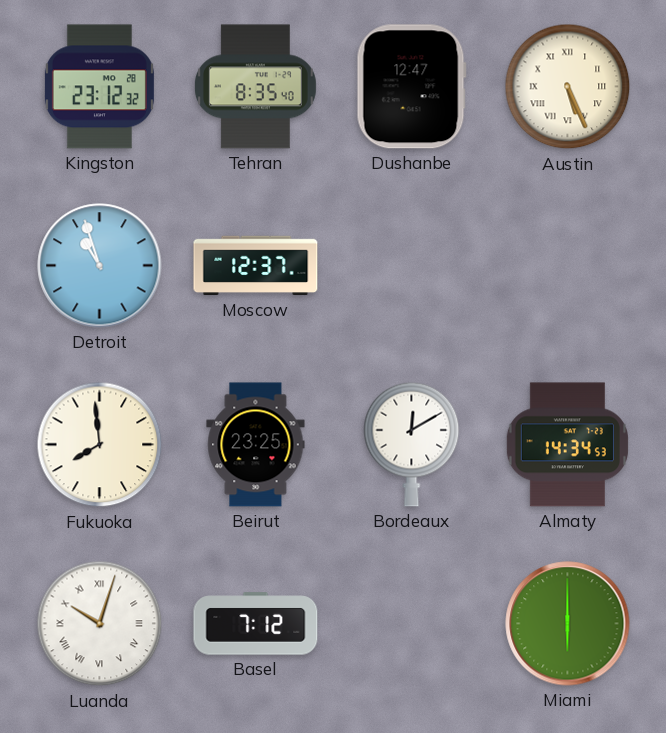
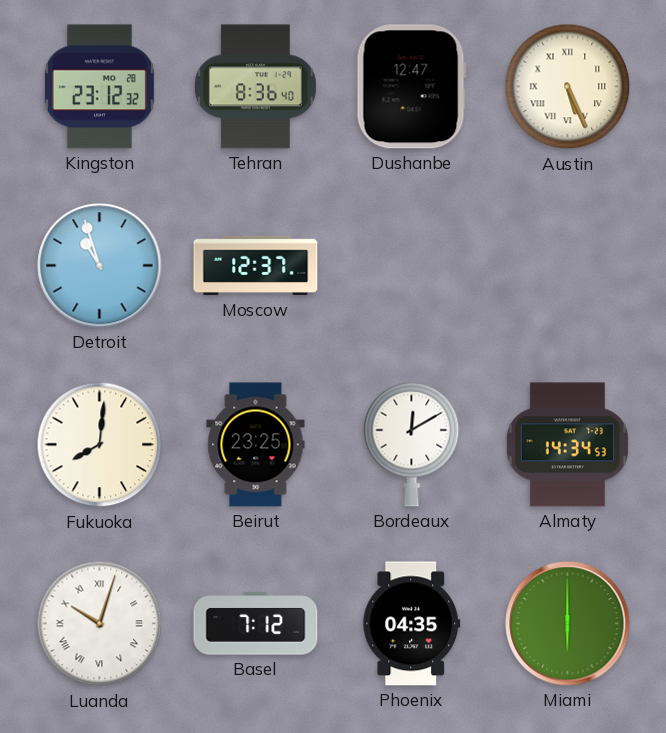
Tehran: 8:35 -> 8:36 (255, 87)
Fukuoka: 7:59 -> 8:01 (100, 445)
Phoenix: none -> 04:35 (412, 624)
